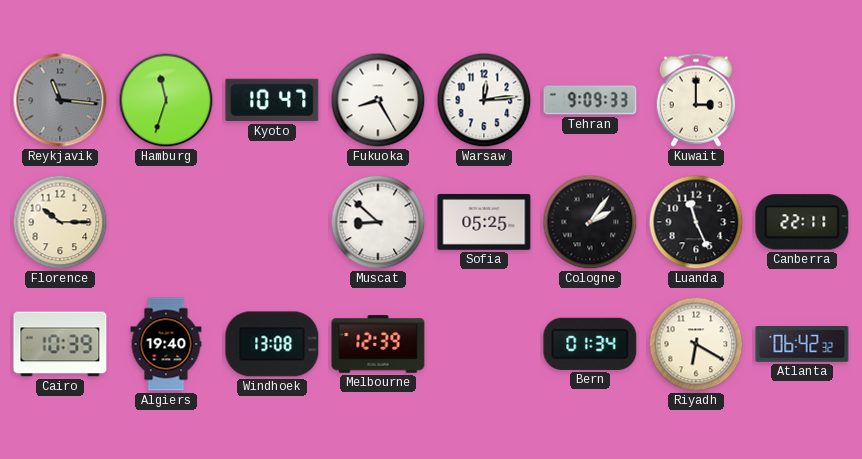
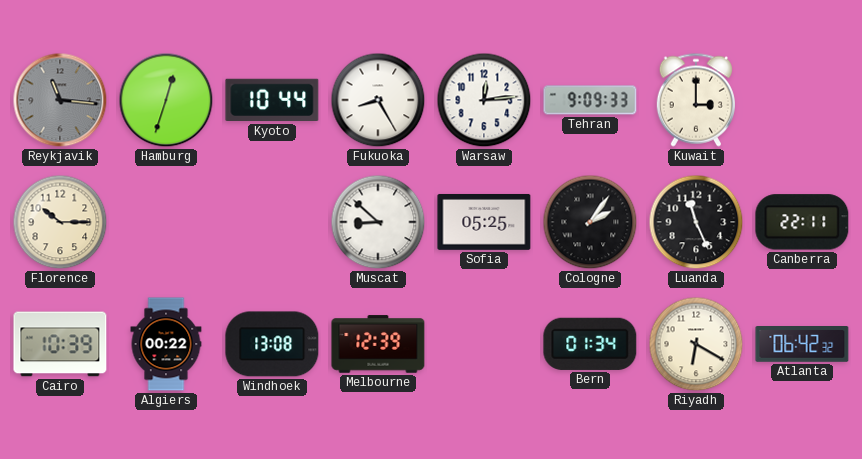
Hamburg: 11:33 -> 12:33 (166, 100)
Kyoto: 10:47 -> 10:44 (272, 100)
Algiers: 19:40 -> 00:22 (166, 344)
